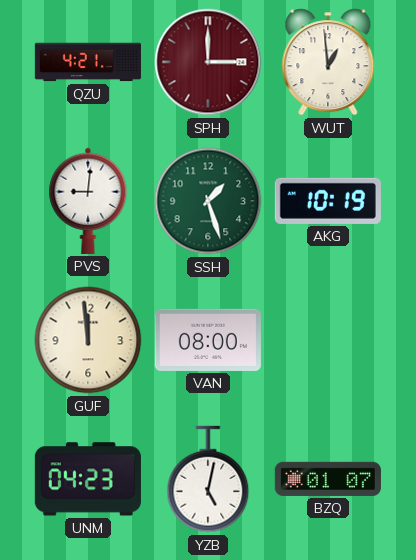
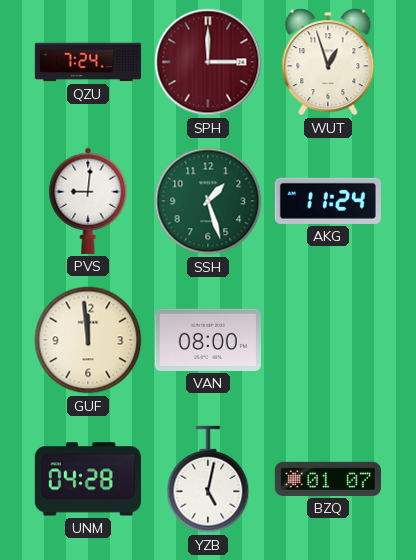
QZU: 4:21 -> 7:24 (88, 62)
WUT: 12:59 -> 12:57 (328, 62)
AKG: 10:19 -> 11:24 (328, 201)
UNM: 04:23 -> 04:28 (88, 479)
